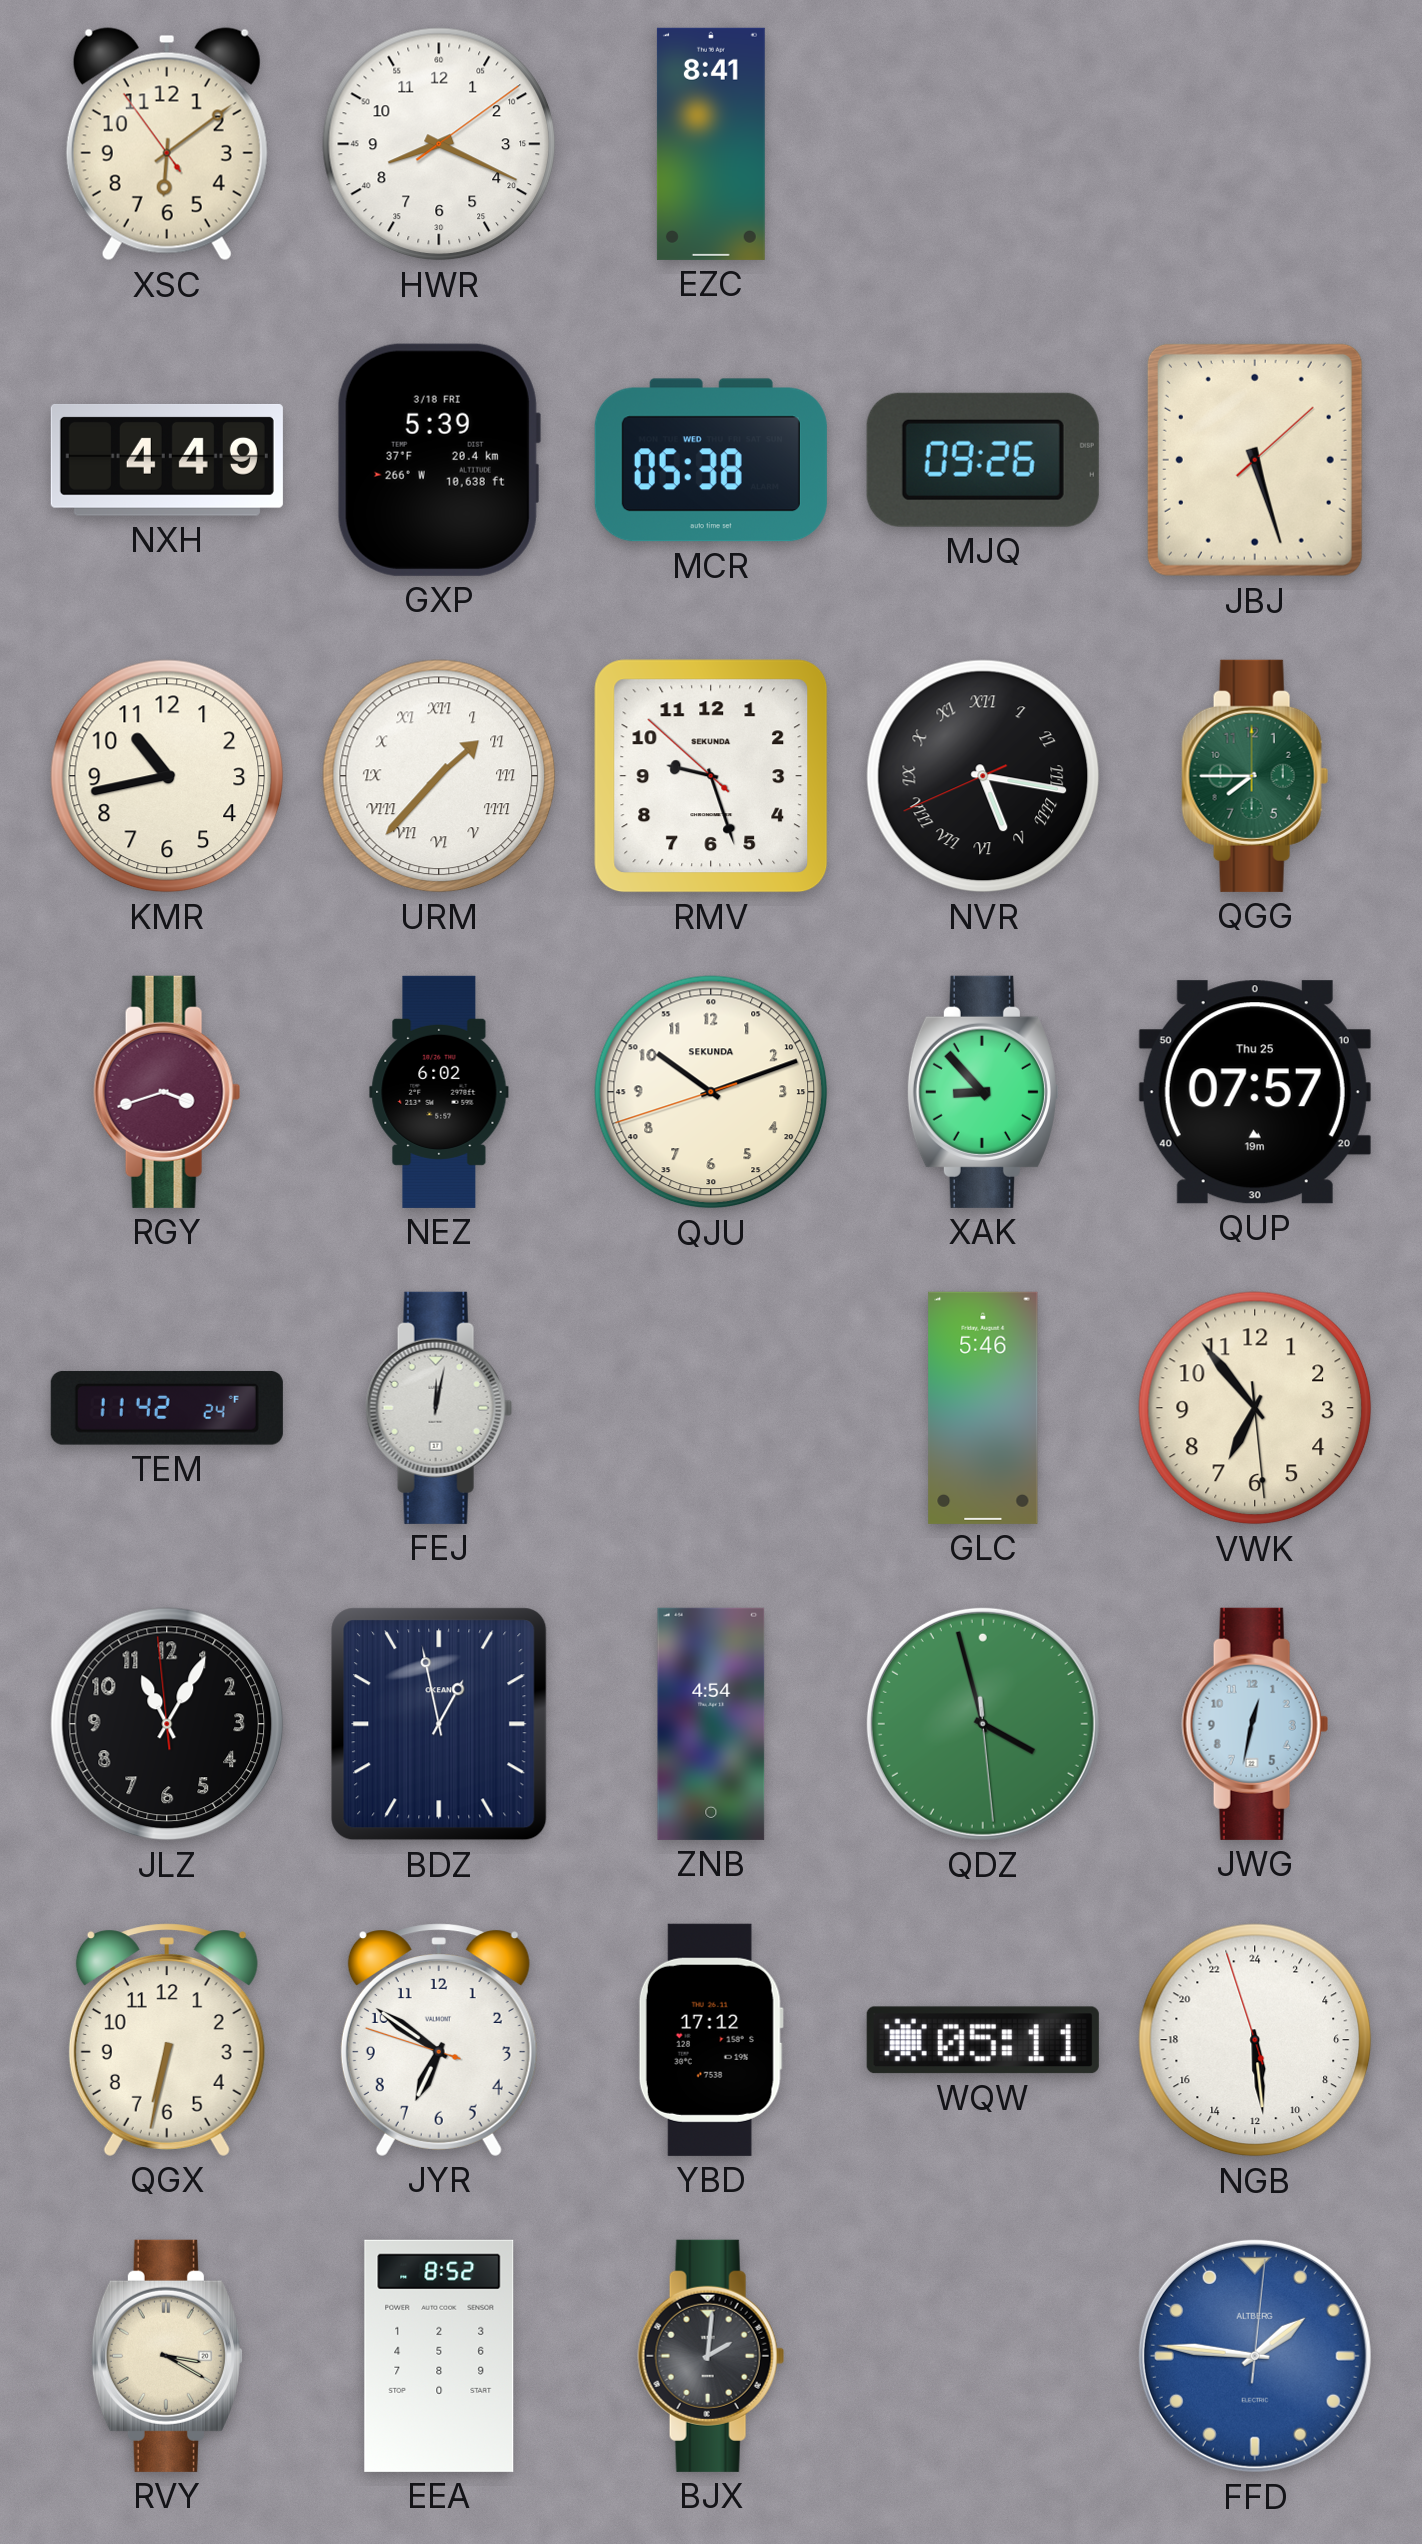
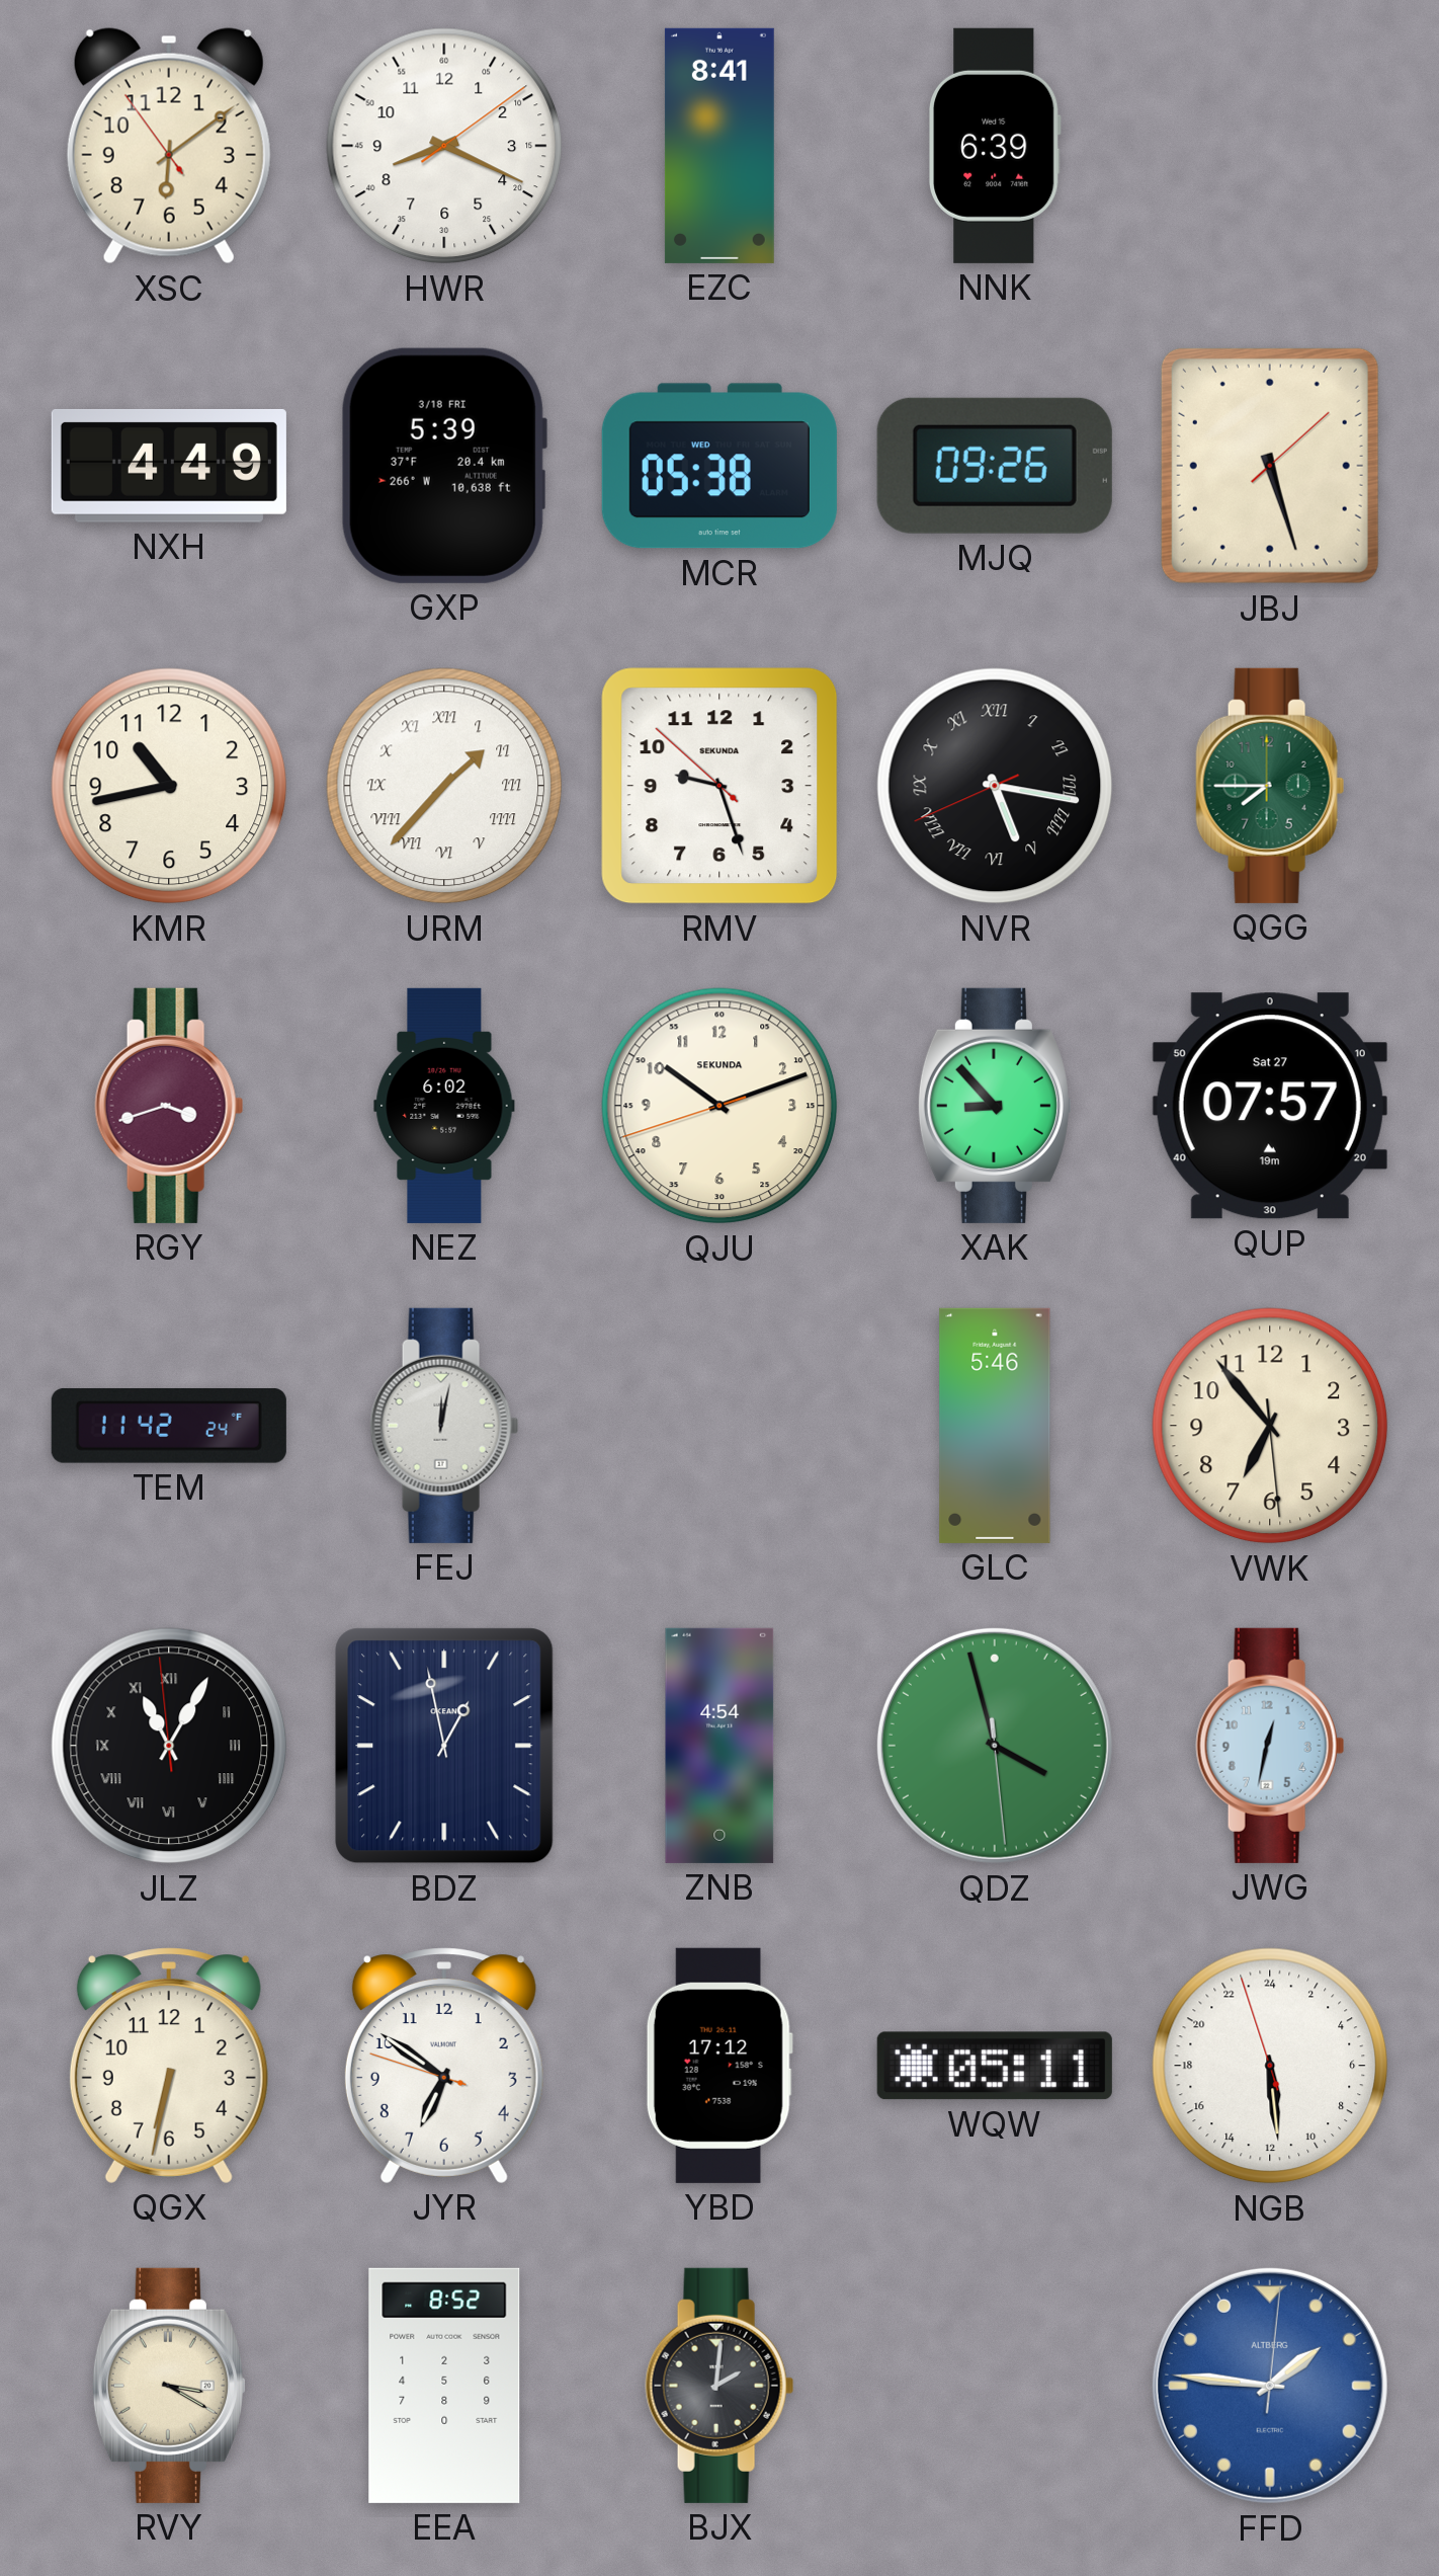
NNK: none -> 6:39 (996, 146)
QUP date: Thu 25 -> Sat 27 (1270, 1106)
JLZ numerals: Arabic -> Roman (169, 1746)
